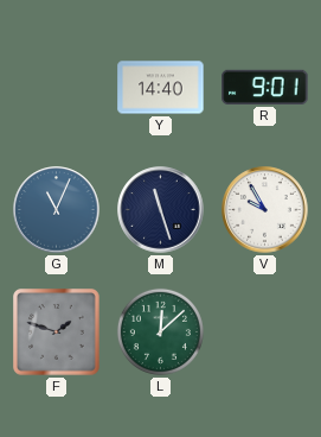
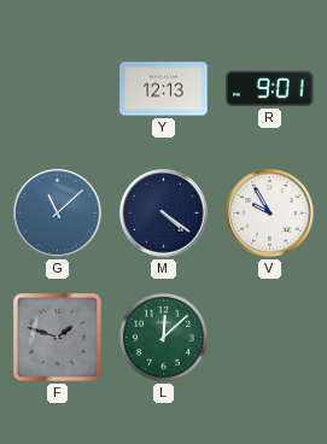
Y: 14:40 -> 12:13 (164, 89)
G: 11:04 -> 11:08 (58, 214)
M: 11:27 -> 4:21 (164, 214)
